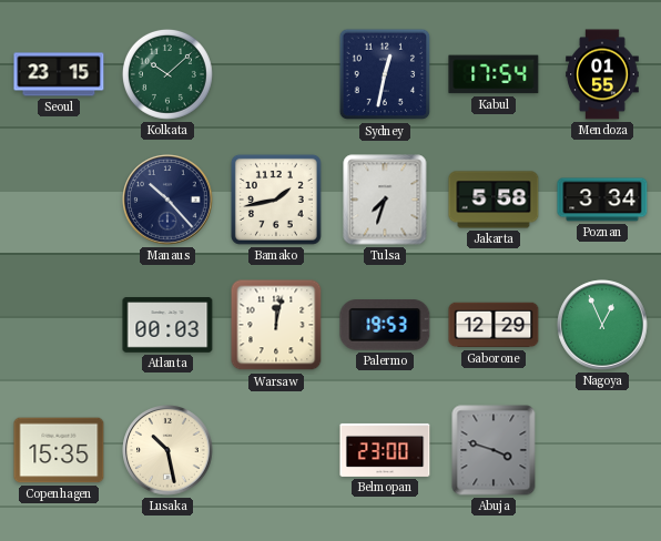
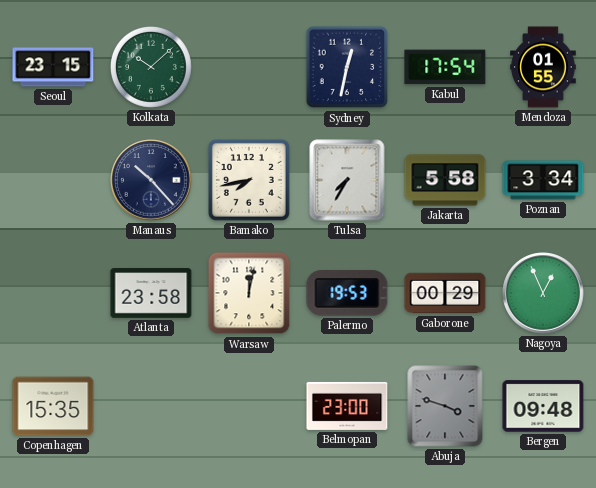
Bamako: 1:43 -> 7:43 (249, 180)
Tulsa: 7:33 -> 7:35 (347, 180)
Atlanta: 00:03 -> 23:58 (151, 293)
Gaborone: 12:29 -> 00:29 (445, 293)
Lusaka: 10:28 -> none (167, 450)
Bergen: none -> 09:48 (543, 406)
